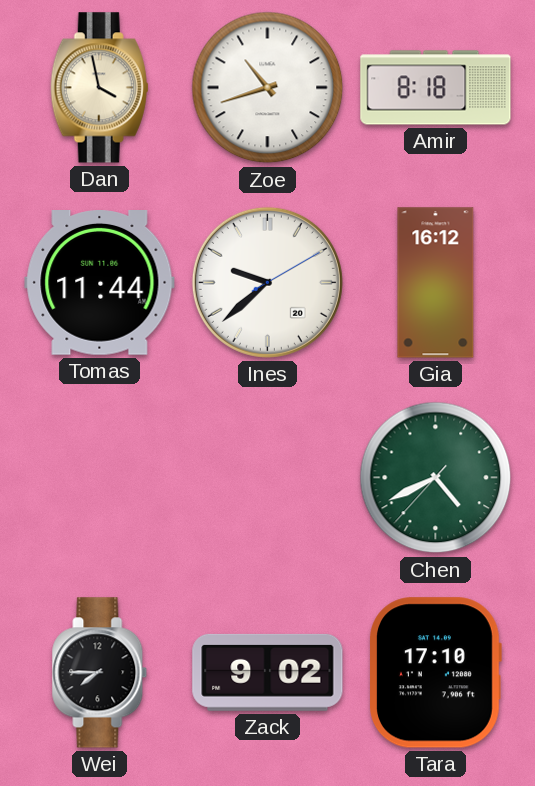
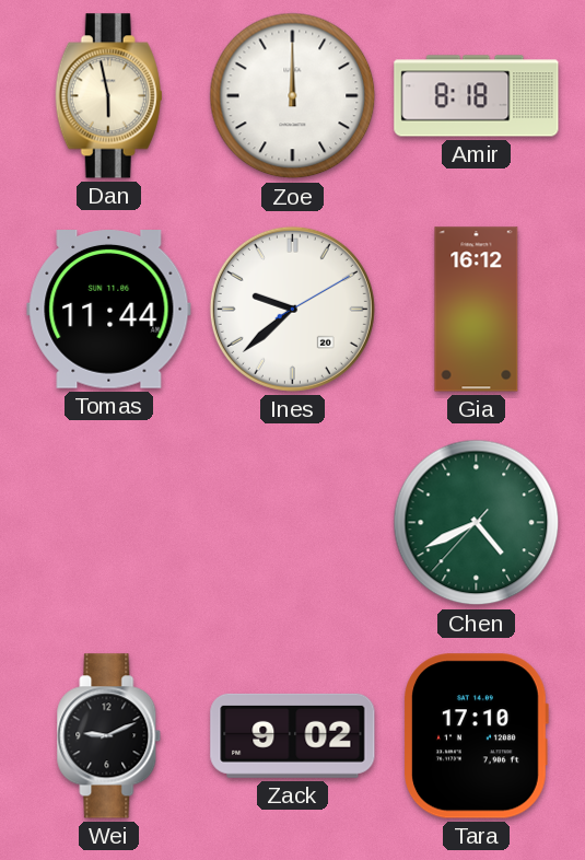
Dan: 3:58 -> 5:58 (108, 96)
Zoe: 10:42 -> 12:00 (293, 96)
Wei: 7:45 -> 9:11 (109, 736)
